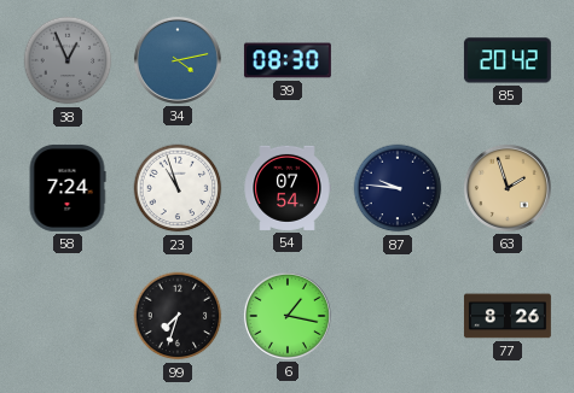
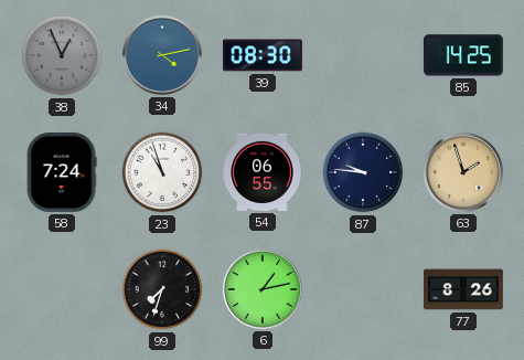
85: 20:42 -> 14:25 (463, 55)
54: 07:54 -> 06:55 (263, 172)
6: 1:17 -> 1:13 (263, 289)
